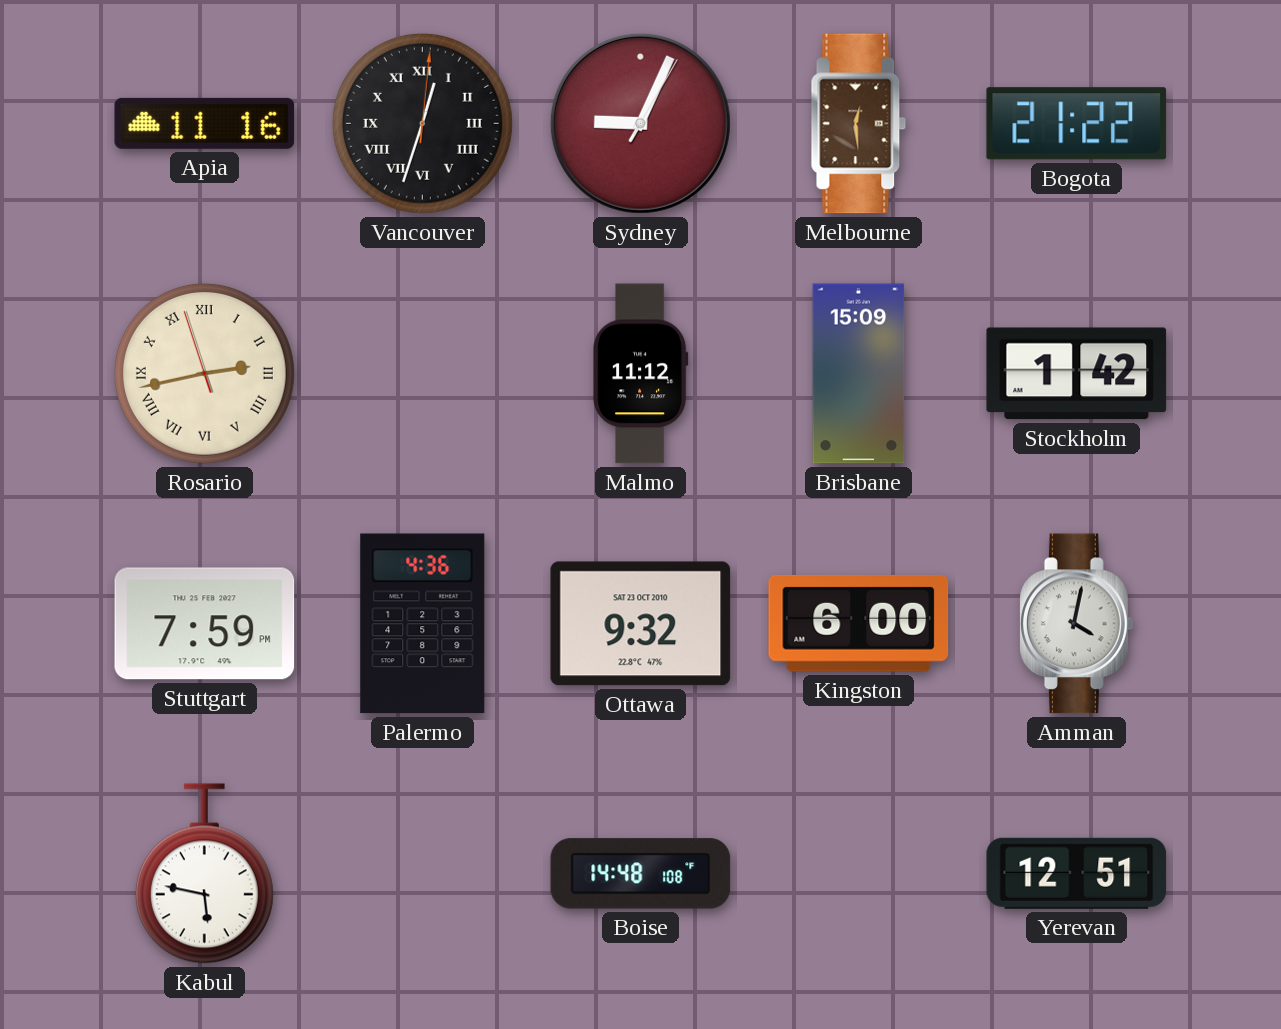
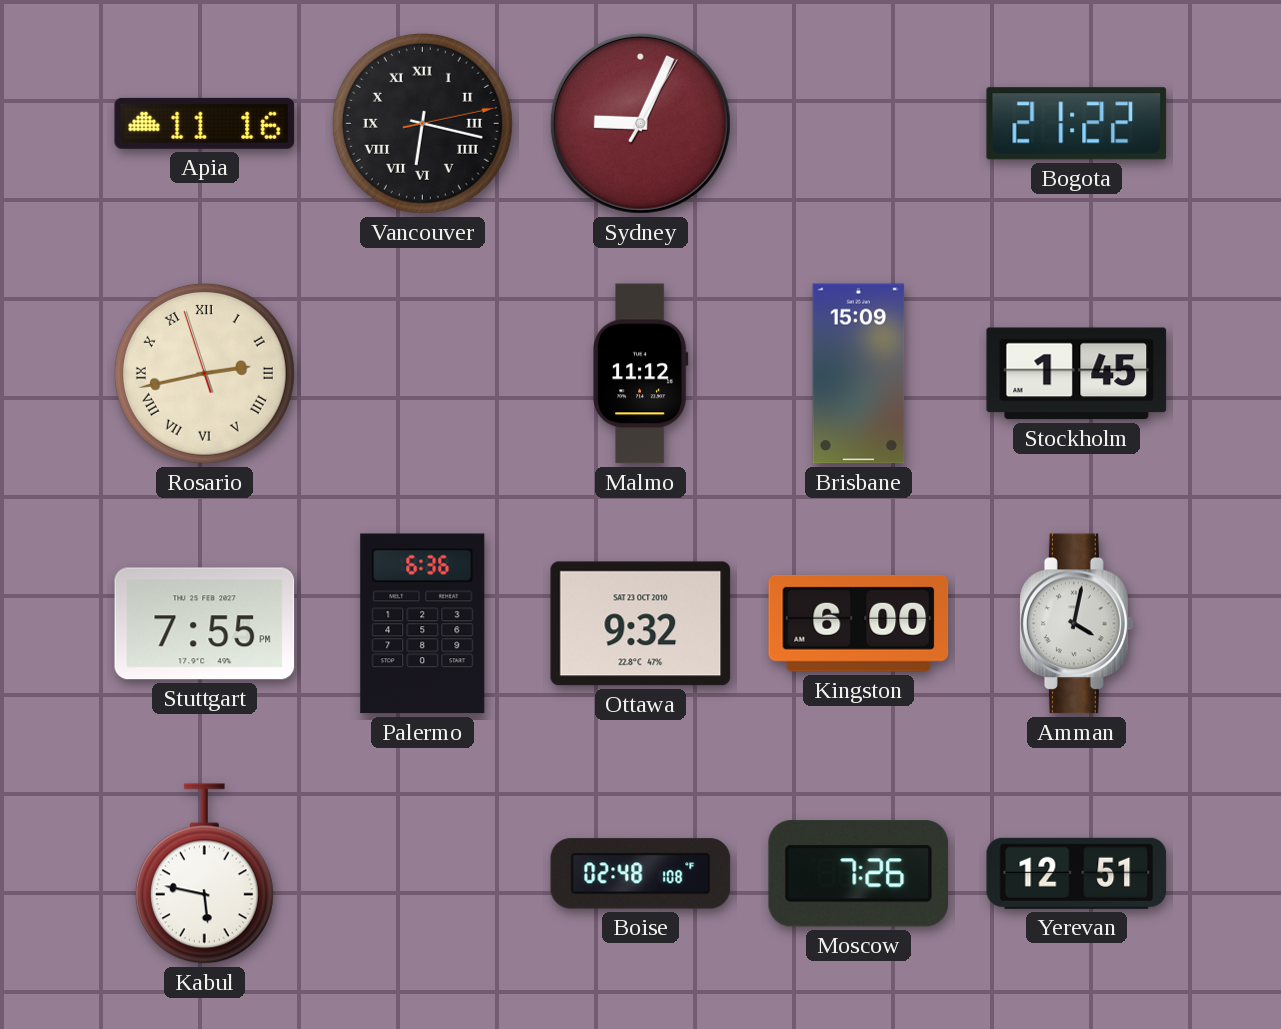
Vancouver: 12:33 -> 6:17 (422, 123)
Melbourne: 12:29 -> none (859, 124)
Stockholm: 1:42 -> 1:45 (1077, 374)
Stuttgart: 7:59 -> 7:55 (205, 624)
Palermo: 4:36 -> 6:36 (423, 624)
Boise: 14:48 -> 02:48 (641, 874)
Moscow: none -> 7:26 (859, 874)
